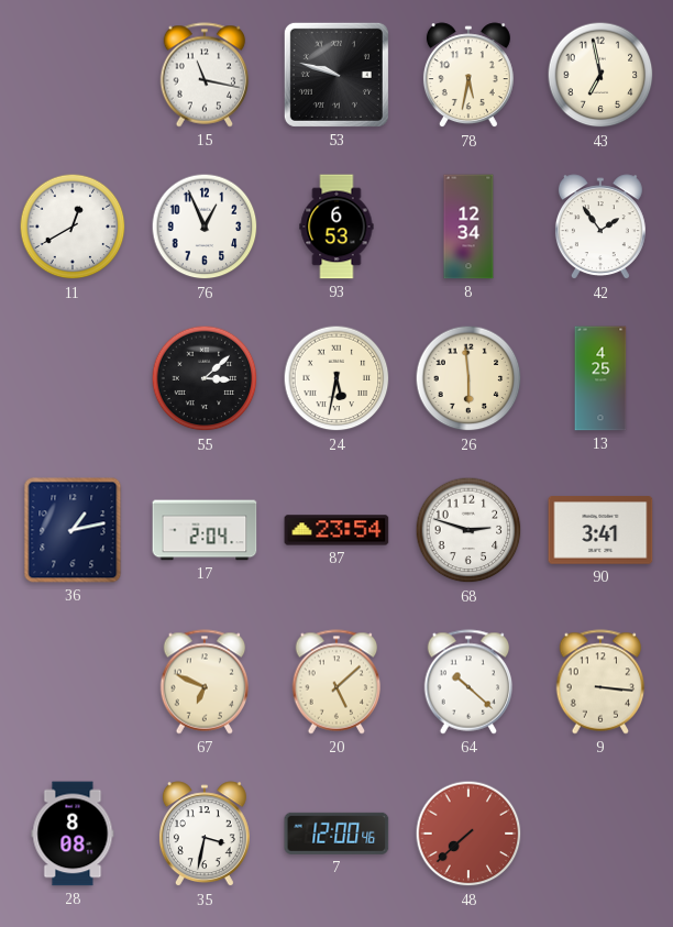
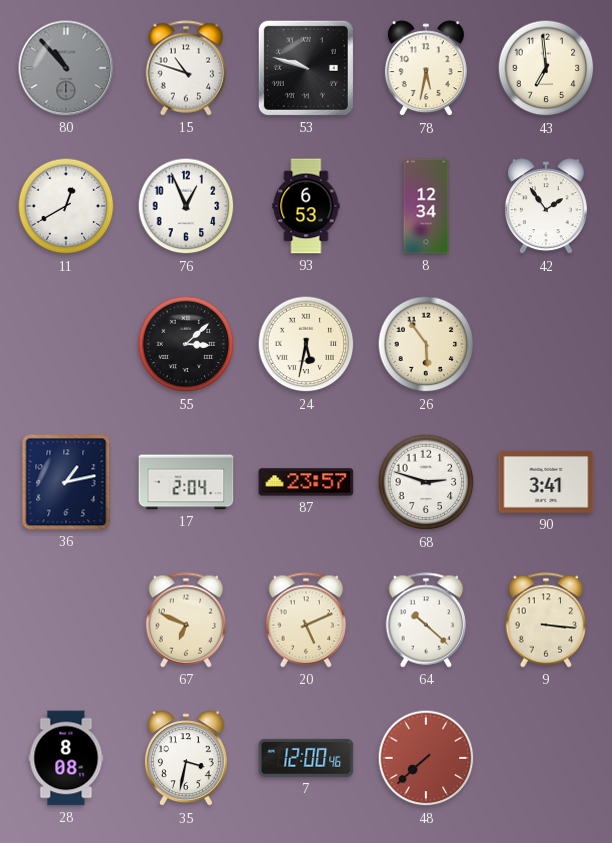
80: none -> 10:53 (66, 68)
15: 11:17 -> 10:48 (186, 68)
43: 6:58 -> 6:59 (546, 68)
26: 5:59 -> 5:54 (426, 344)
13: 4:25 -> none (600, 378)
87: 23:54 -> 23:57 (306, 482)
20: 5:08 -> 5:11 (306, 620)
